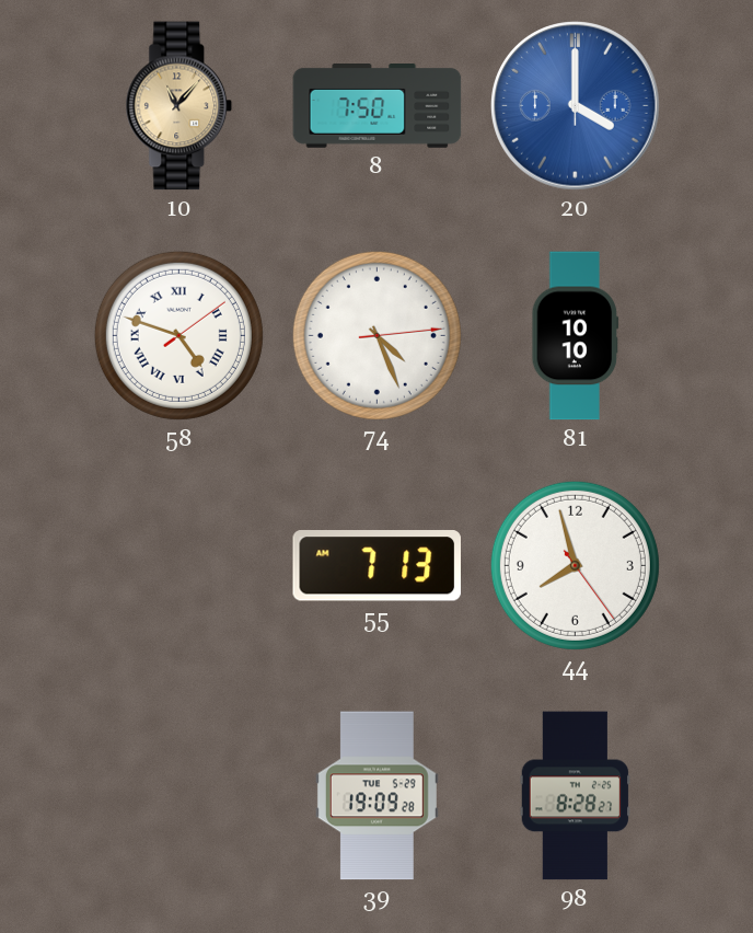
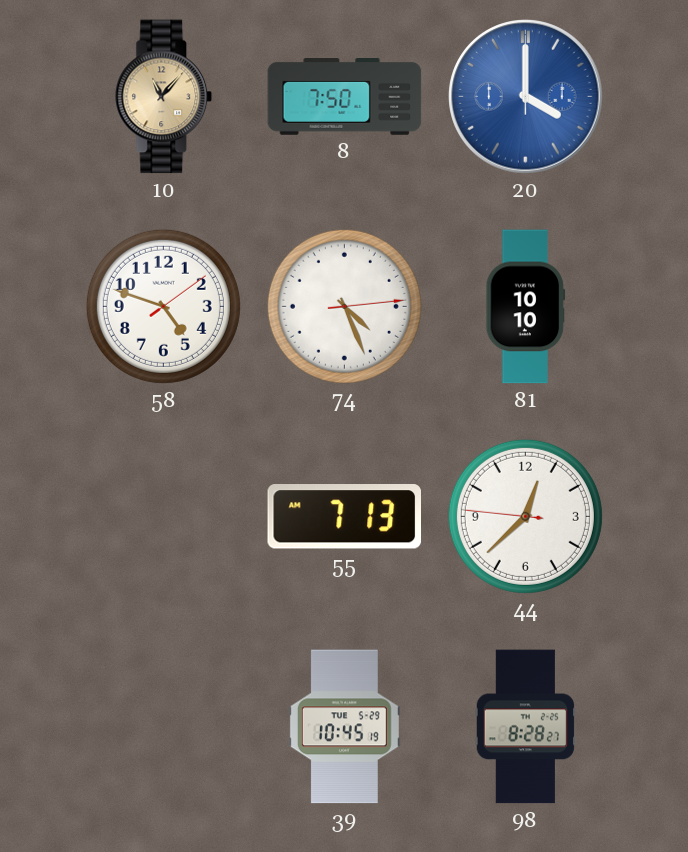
58 numerals: Roman -> Arabic (163, 306)
44: 7:57 -> 12:37 (525, 516)
39: 19:09 -> 10:45 (344, 727)
